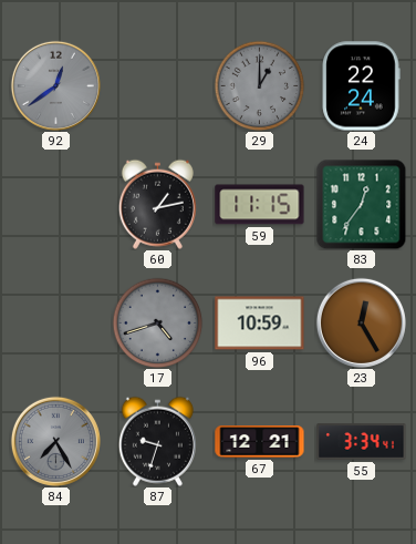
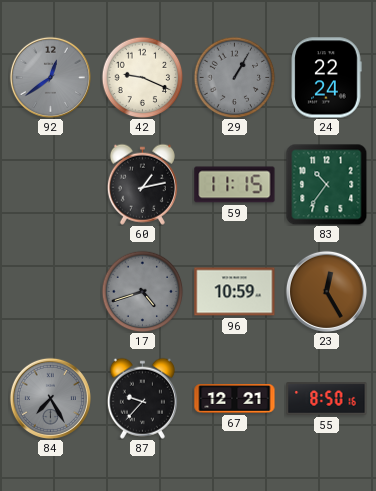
42: none -> 9:19 (142, 77)
29: 1:00 -> 1:05 (234, 77)
83: 12:36 -> 10:36 (326, 184)
87: 9:33 -> 9:37 (142, 398)
55: 3:34 -> 8:50 (327, 399)
